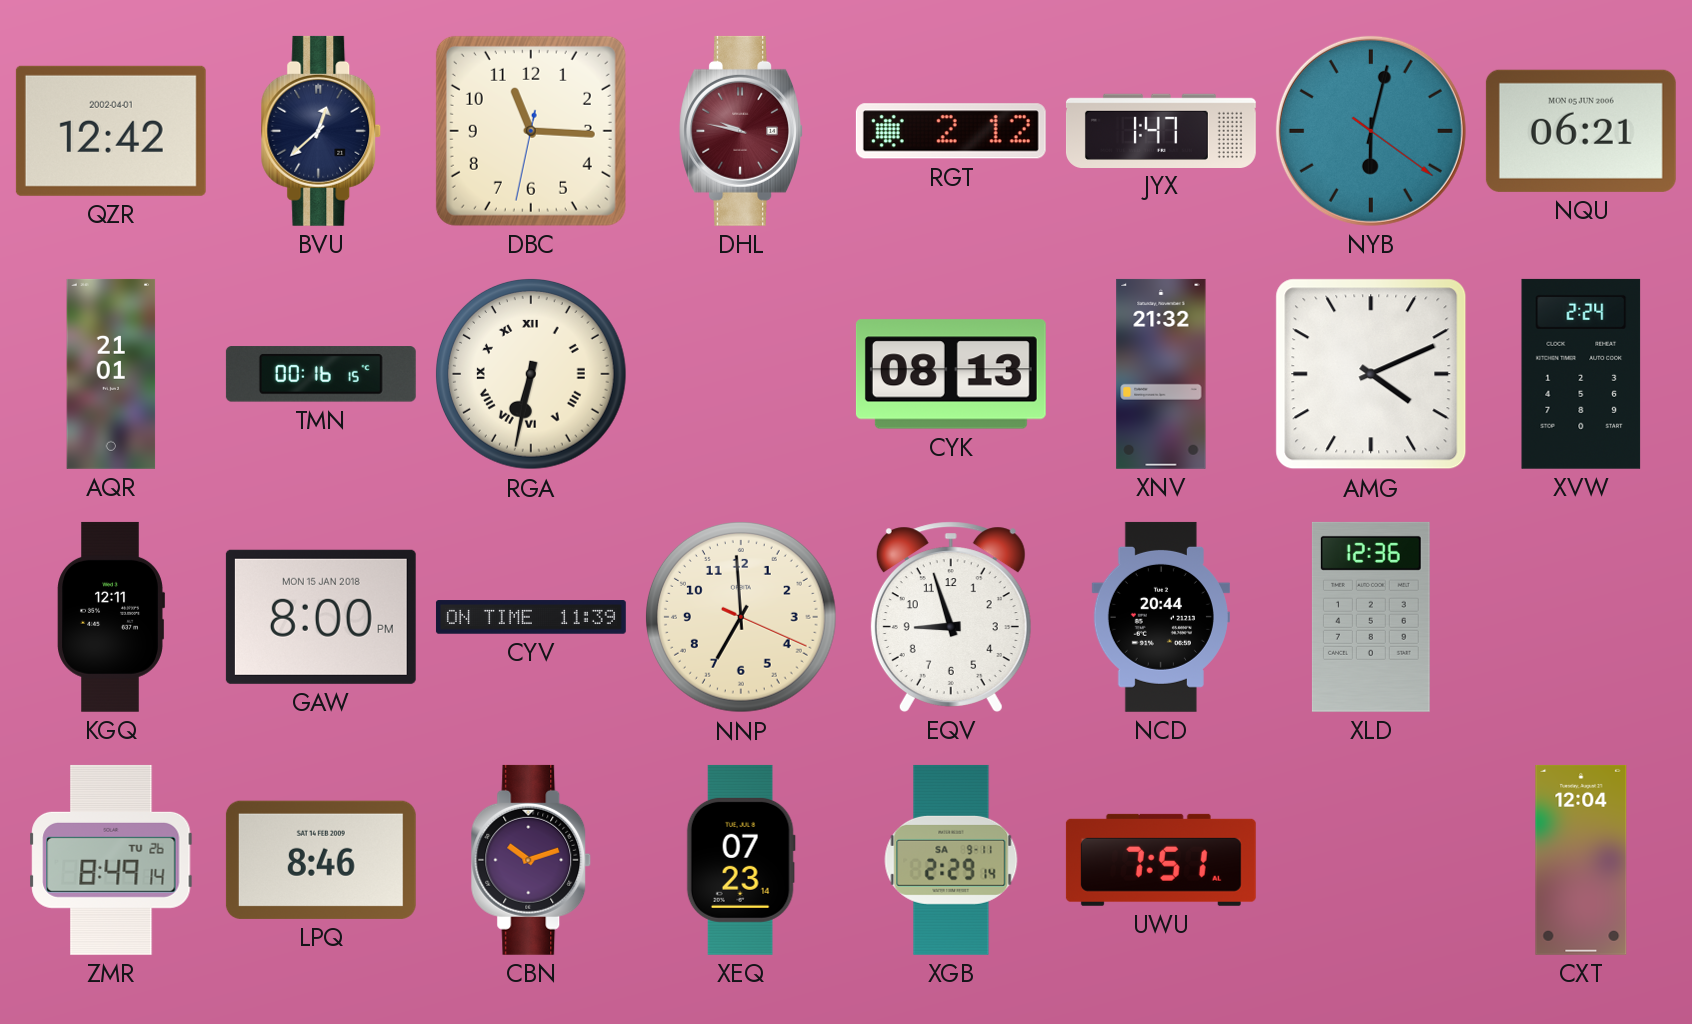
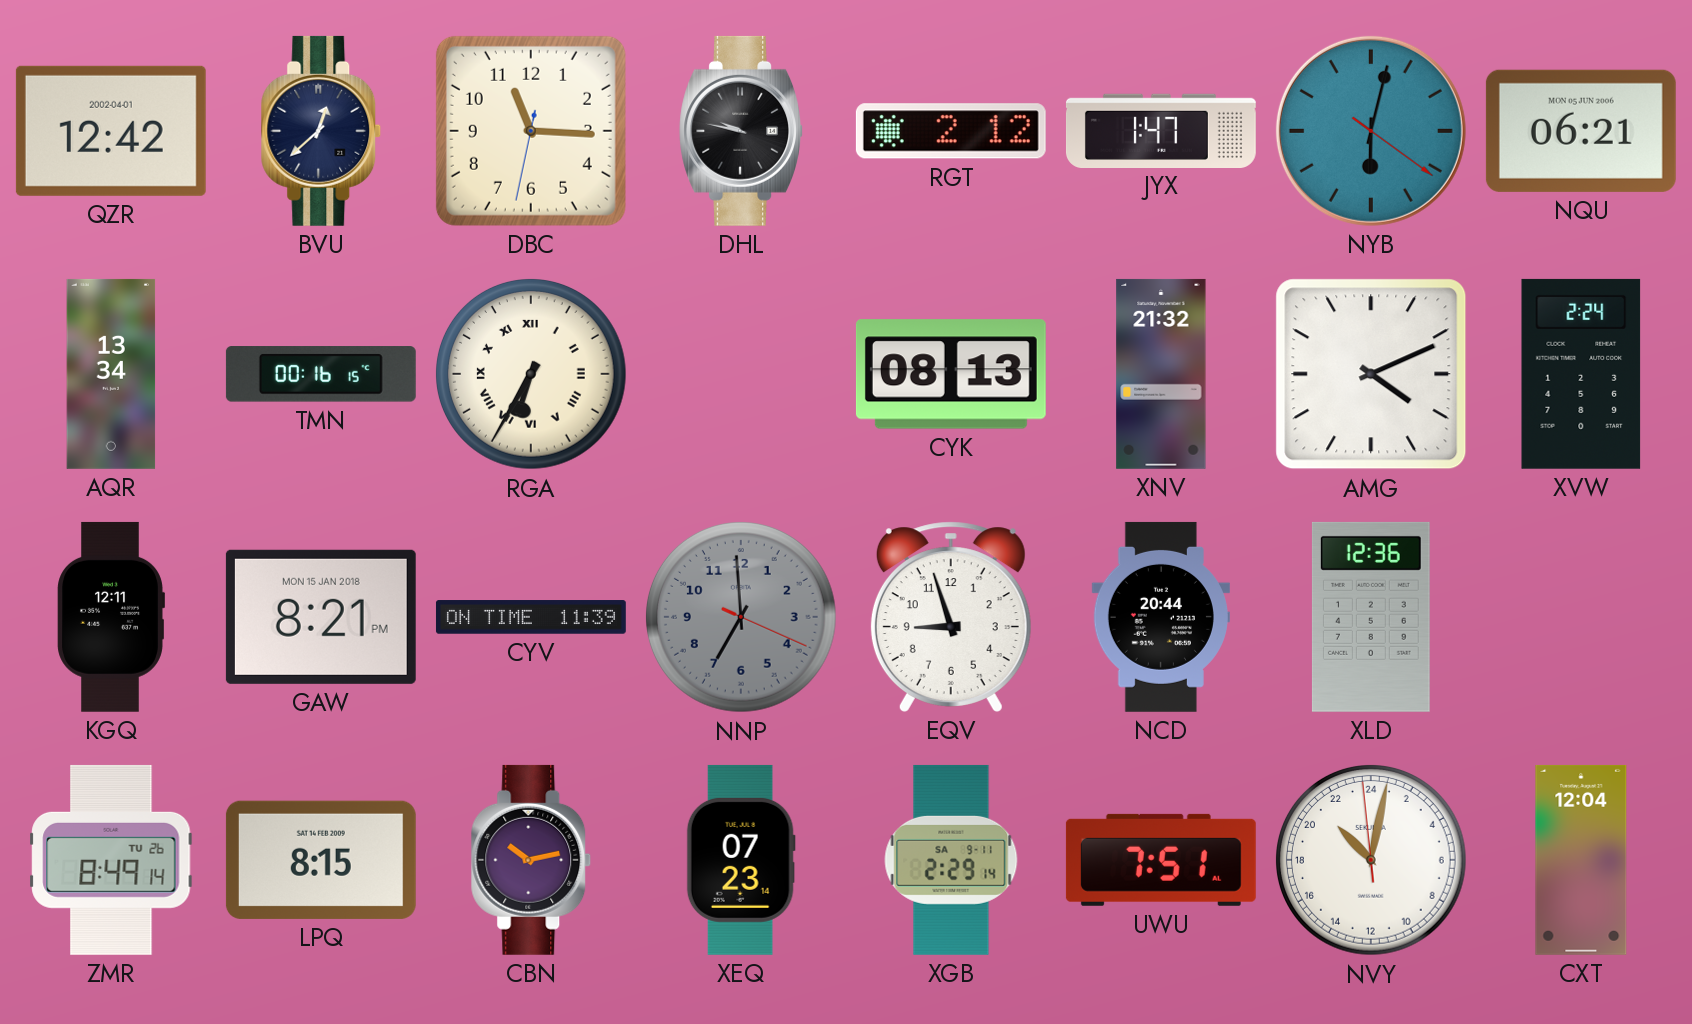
DHL dial: burgundy -> black (741, 131)
AQR: 21:01 -> 13:34 (111, 374)
RGA: 6:32 -> 6:35 (532, 375)
GAW: 8:00 -> 8:21 (321, 617)
NNP dial: cream -> grey (742, 618)
LPQ: 8:46 -> 8:15 (321, 860)
CBN: 10:12 -> 10:13 (531, 860)
NVY: none -> 21:01 (1372, 861)
